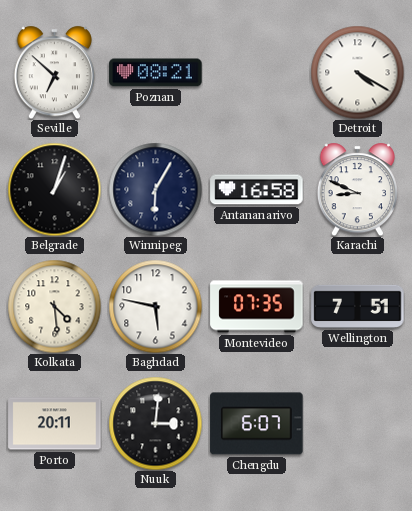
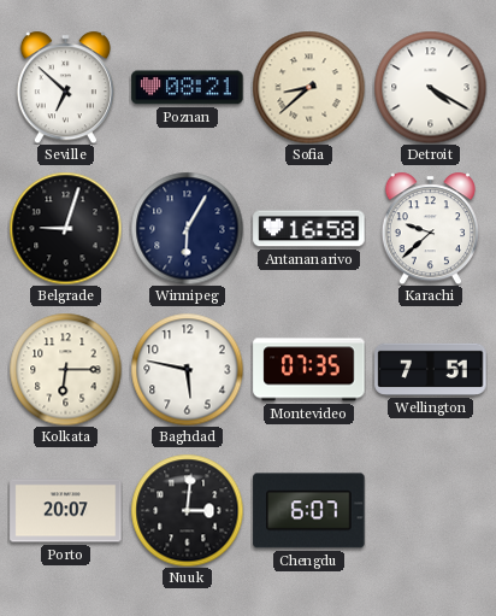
Sofia: none -> 8:38 (308, 87)
Belgrade: 1:03 -> 9:03 (65, 228)
Karachi: 8:49 -> 9:38 (430, 228)
Kolkata: 4:29 -> 6:15 (65, 369)
Porto: 20:11 -> 20:07 (66, 511)
